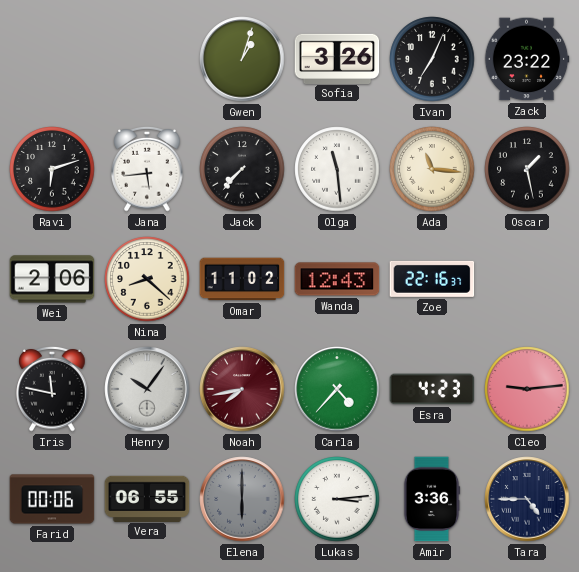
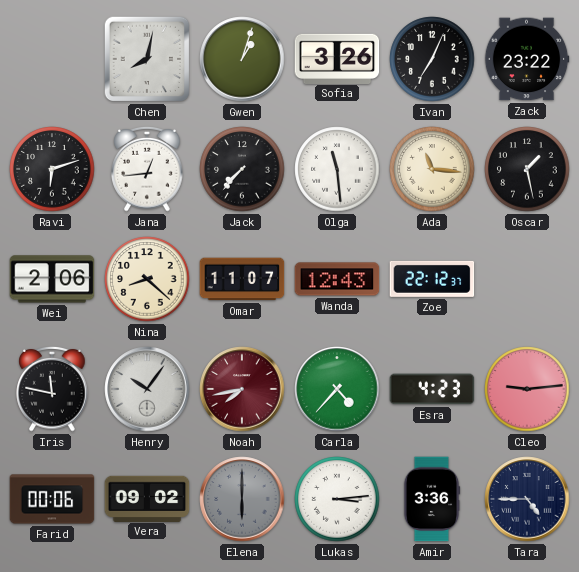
Chen: none -> 8:02 (147, 59)
Jana: 5:44 -> 12:44 (147, 169)
Omar: 11:02 -> 11:07 (242, 279)
Zoe: 22:16 -> 22:12 (432, 279)
Vera: 06:55 -> 09:02 (147, 498)
